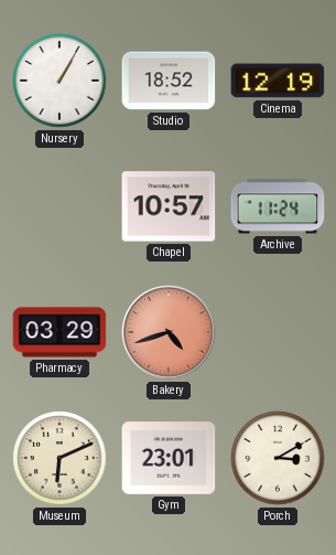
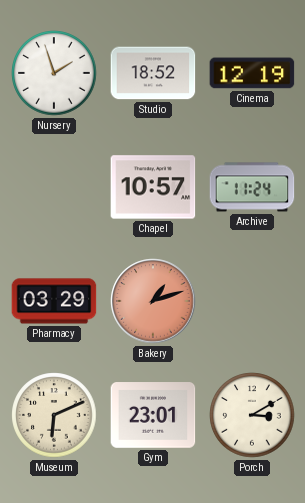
Nursery: 1:05 -> 1:57 (54, 73)
Bakery: 4:42 -> 1:12 (153, 301)
